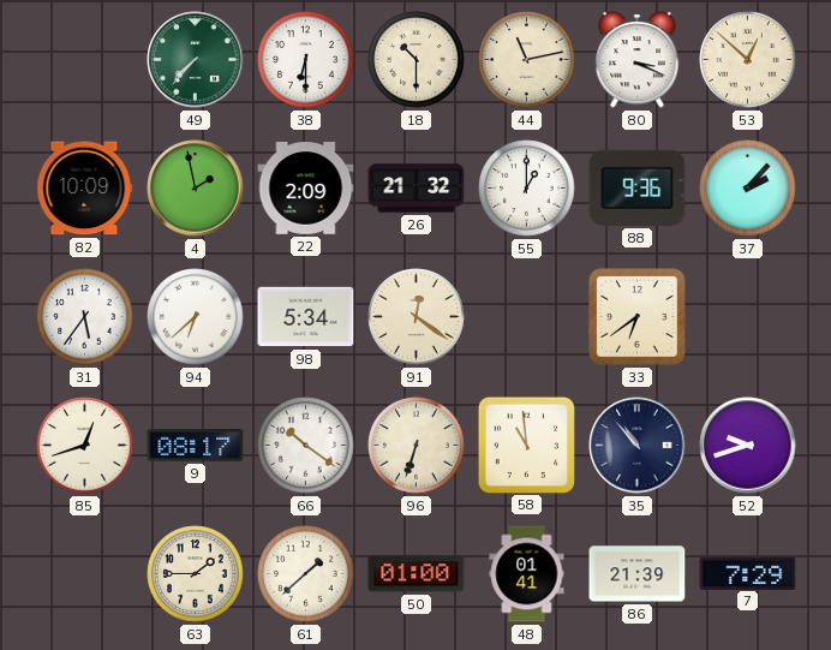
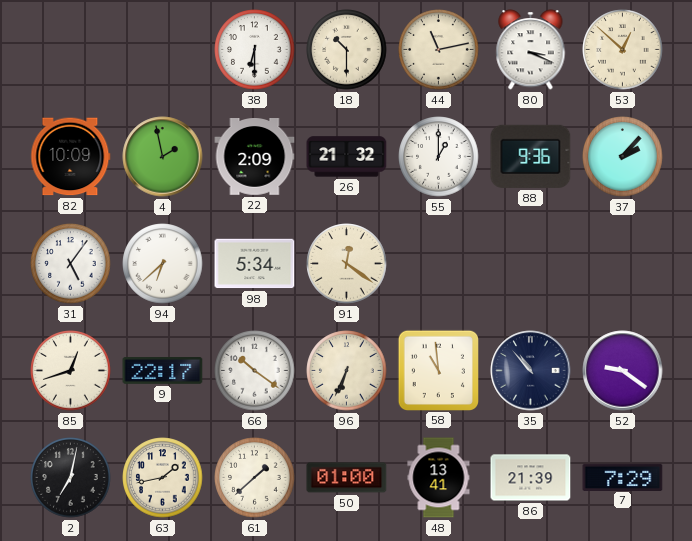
49: 7:37 -> none (196, 60)
31: 5:36 -> 5:06 (71, 264)
33: 6:39 -> none (638, 317)
9: 08:17 -> 22:17 (163, 371)
96: 6:33 -> 6:34 (347, 371)
52: 9:42 -> 9:21 (623, 371)
2: none -> 7:02 (71, 478)
63: 1:45 -> 1:43 (163, 478)
48: 01:41 -> 13:41 (439, 478)
